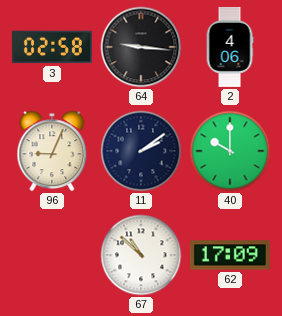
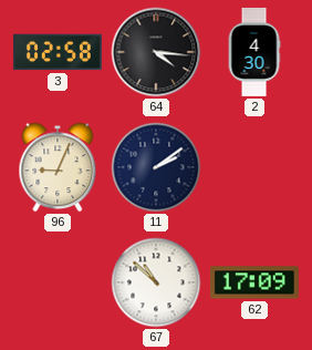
64: 9:16 -> 4:16 (156, 52)
2: 4:06 -> 4:30 (254, 52)
40: 10:00 -> none (230, 151)
